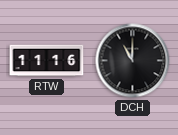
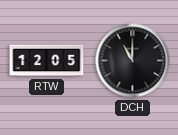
RTW: 11:16 -> 12:05 (47, 61)
